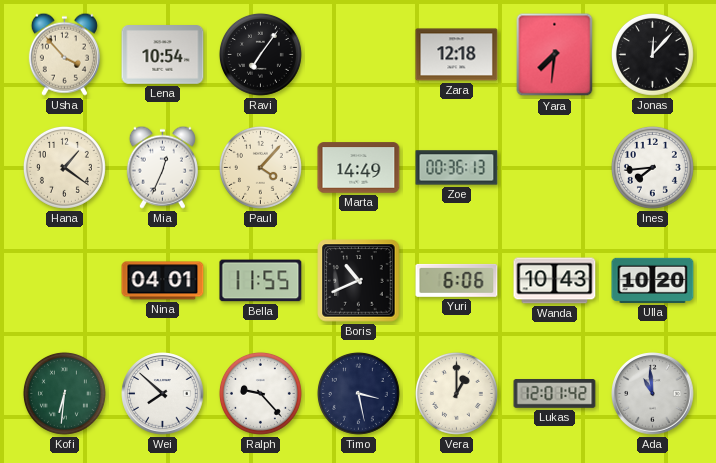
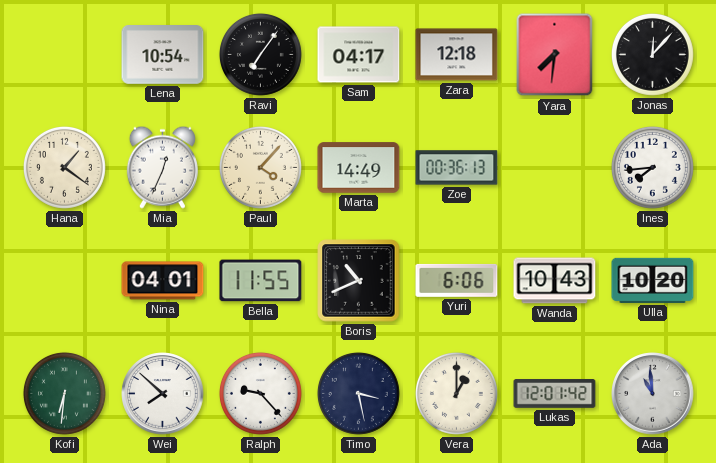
Usha: 3:53 -> none (64, 54)
Sam: none -> 04:17 (359, 55)
